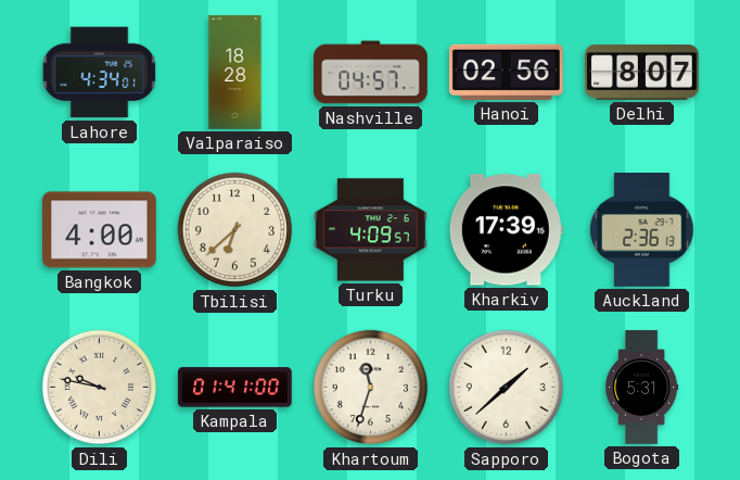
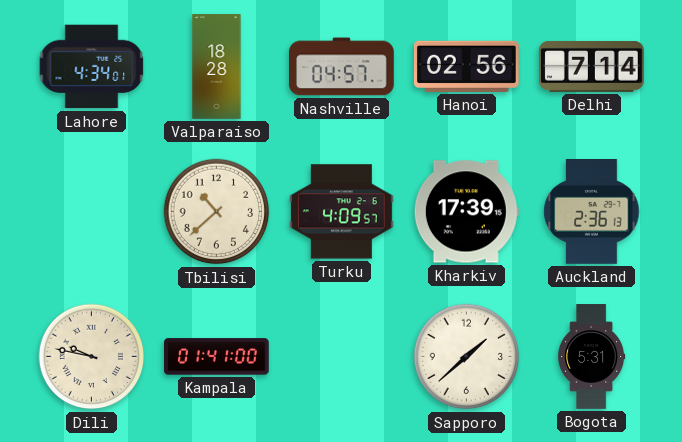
Delhi: 8:07 -> 7:14 (592, 66)
Bangkok: 4:00 -> none (100, 230)
Tbilisi: 6:38 -> 10:38 (217, 212)
Khartoum: 11:33 -> none (371, 388)
